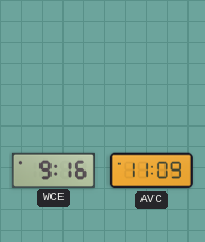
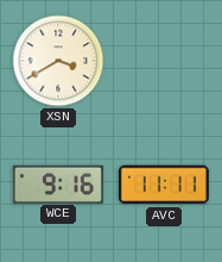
XSN: none -> 3:40 (58, 61)
AVC: 11:09 -> 11:11 (164, 185)
